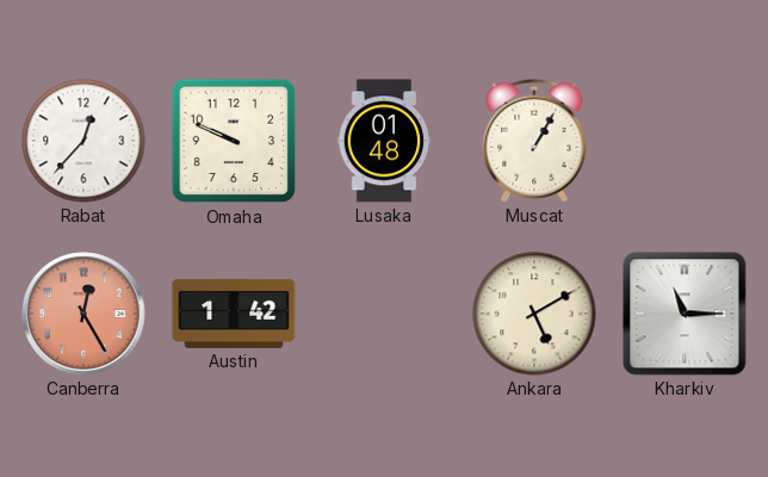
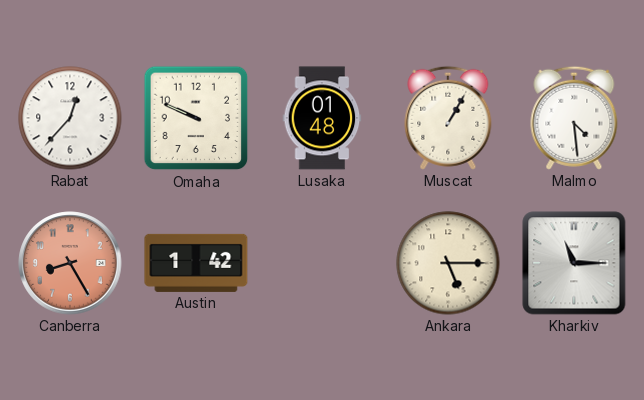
Malmo: none -> 4:29 (574, 118)
Canberra: 12:25 -> 8:25 (70, 263)
Ankara: 5:10 -> 5:15 (448, 263)
